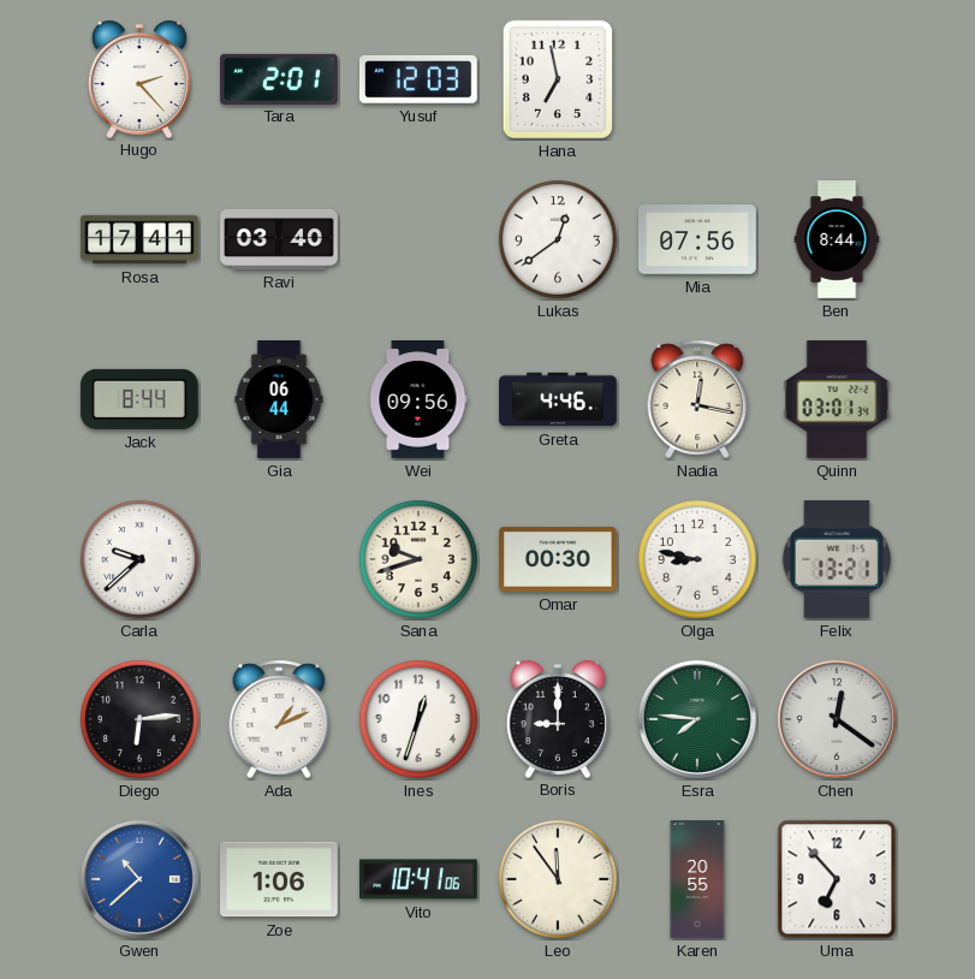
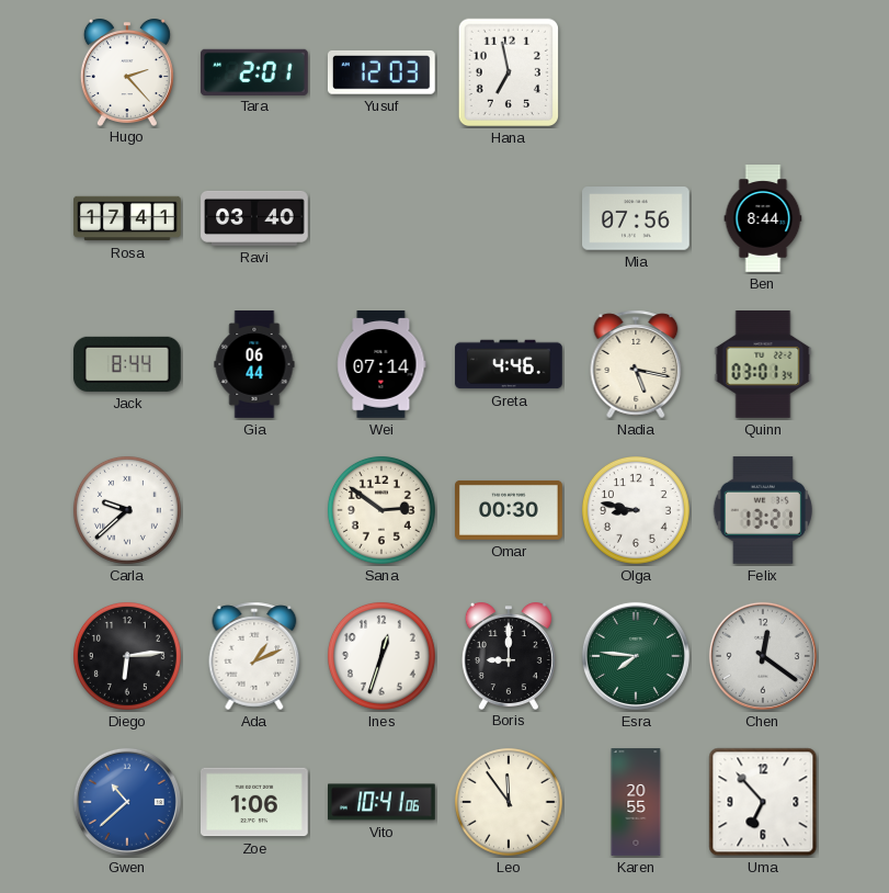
Lukas: 12:39 -> none (558, 239)
Wei: 09:56 -> 07:14 (381, 365)
Nadia: 12:17 -> 5:17 (636, 364)
Sana: 9:42 -> 2:51 (381, 510)
